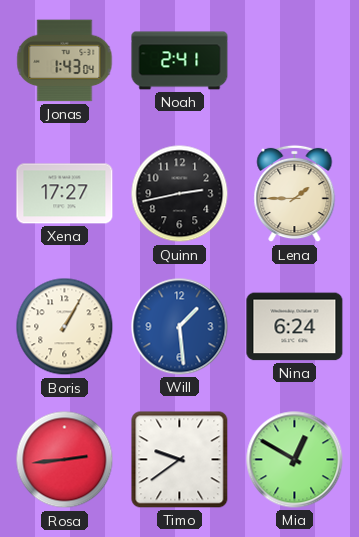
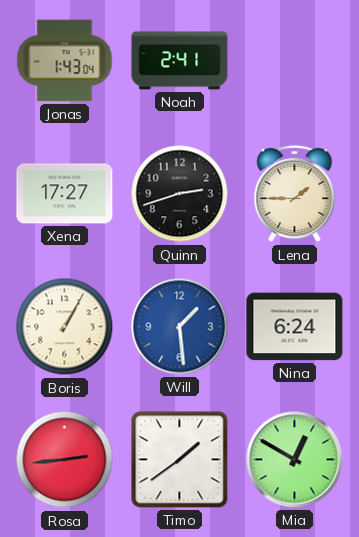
Quinn: 2:43 -> 2:42 (180, 194)
Timo: 9:39 -> 1:39 (180, 460)
